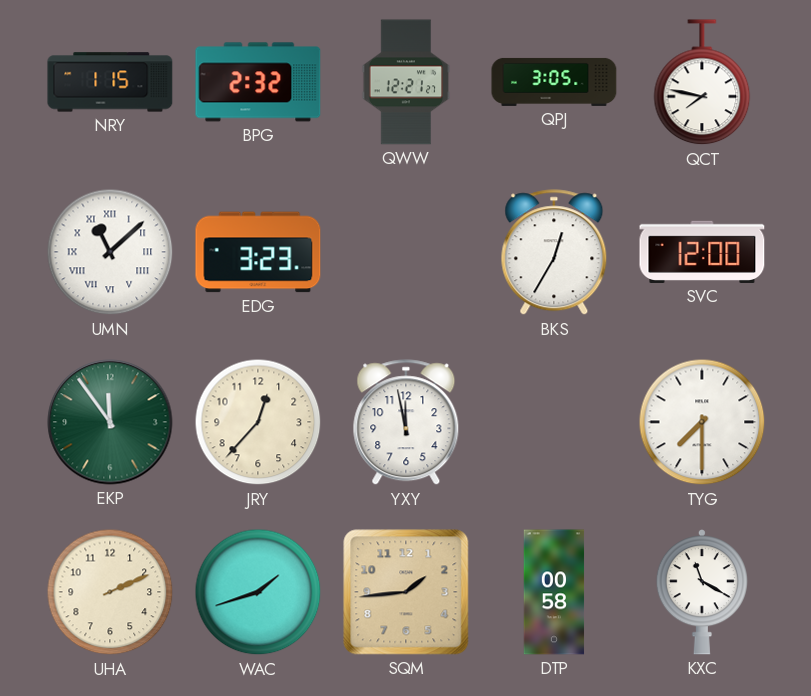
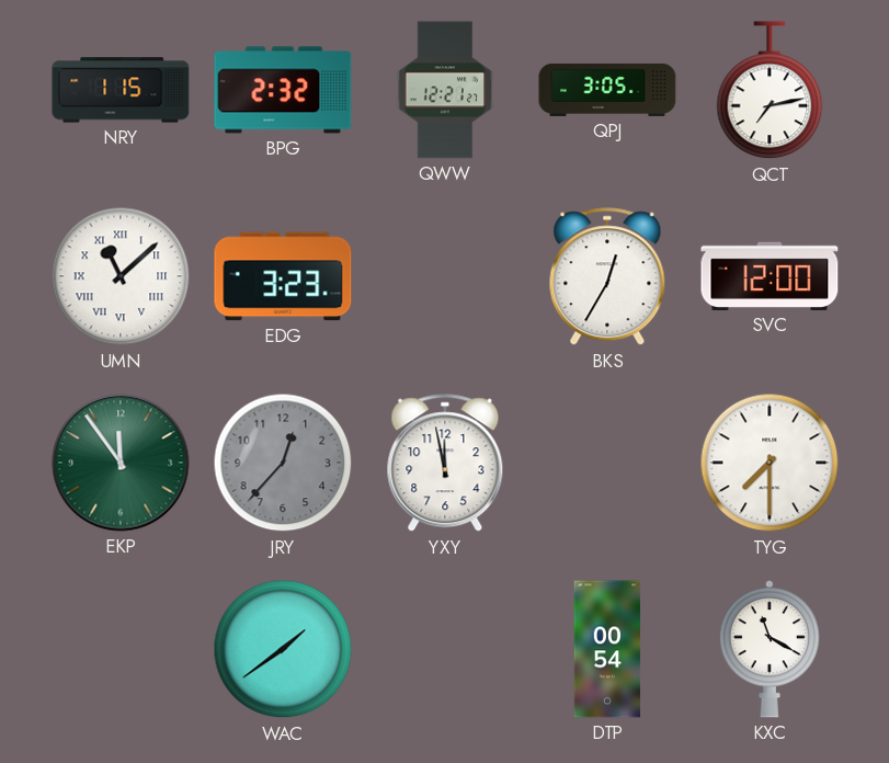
QCT: 7:47 -> 7:13 (770, 91)
JRY dial: cream -> grey (283, 463)
UHA: 2:11 -> none (110, 592)
WAC: 1:42 -> 1:39 (283, 649)
SQM: 1:44 -> none (406, 592)
DTP: 00:58 -> 00:54 (607, 649)
